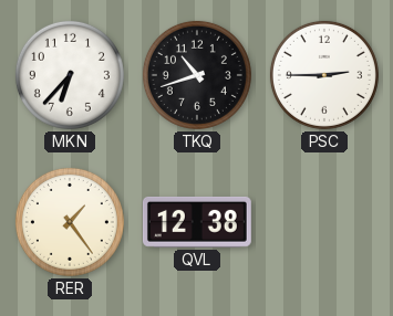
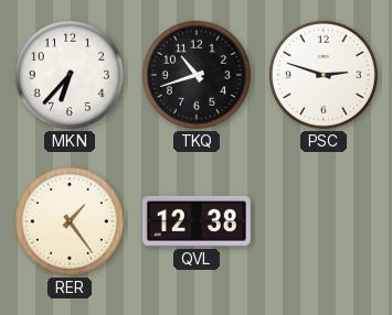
PSC: 2:45 -> 2:48 (324, 75)
